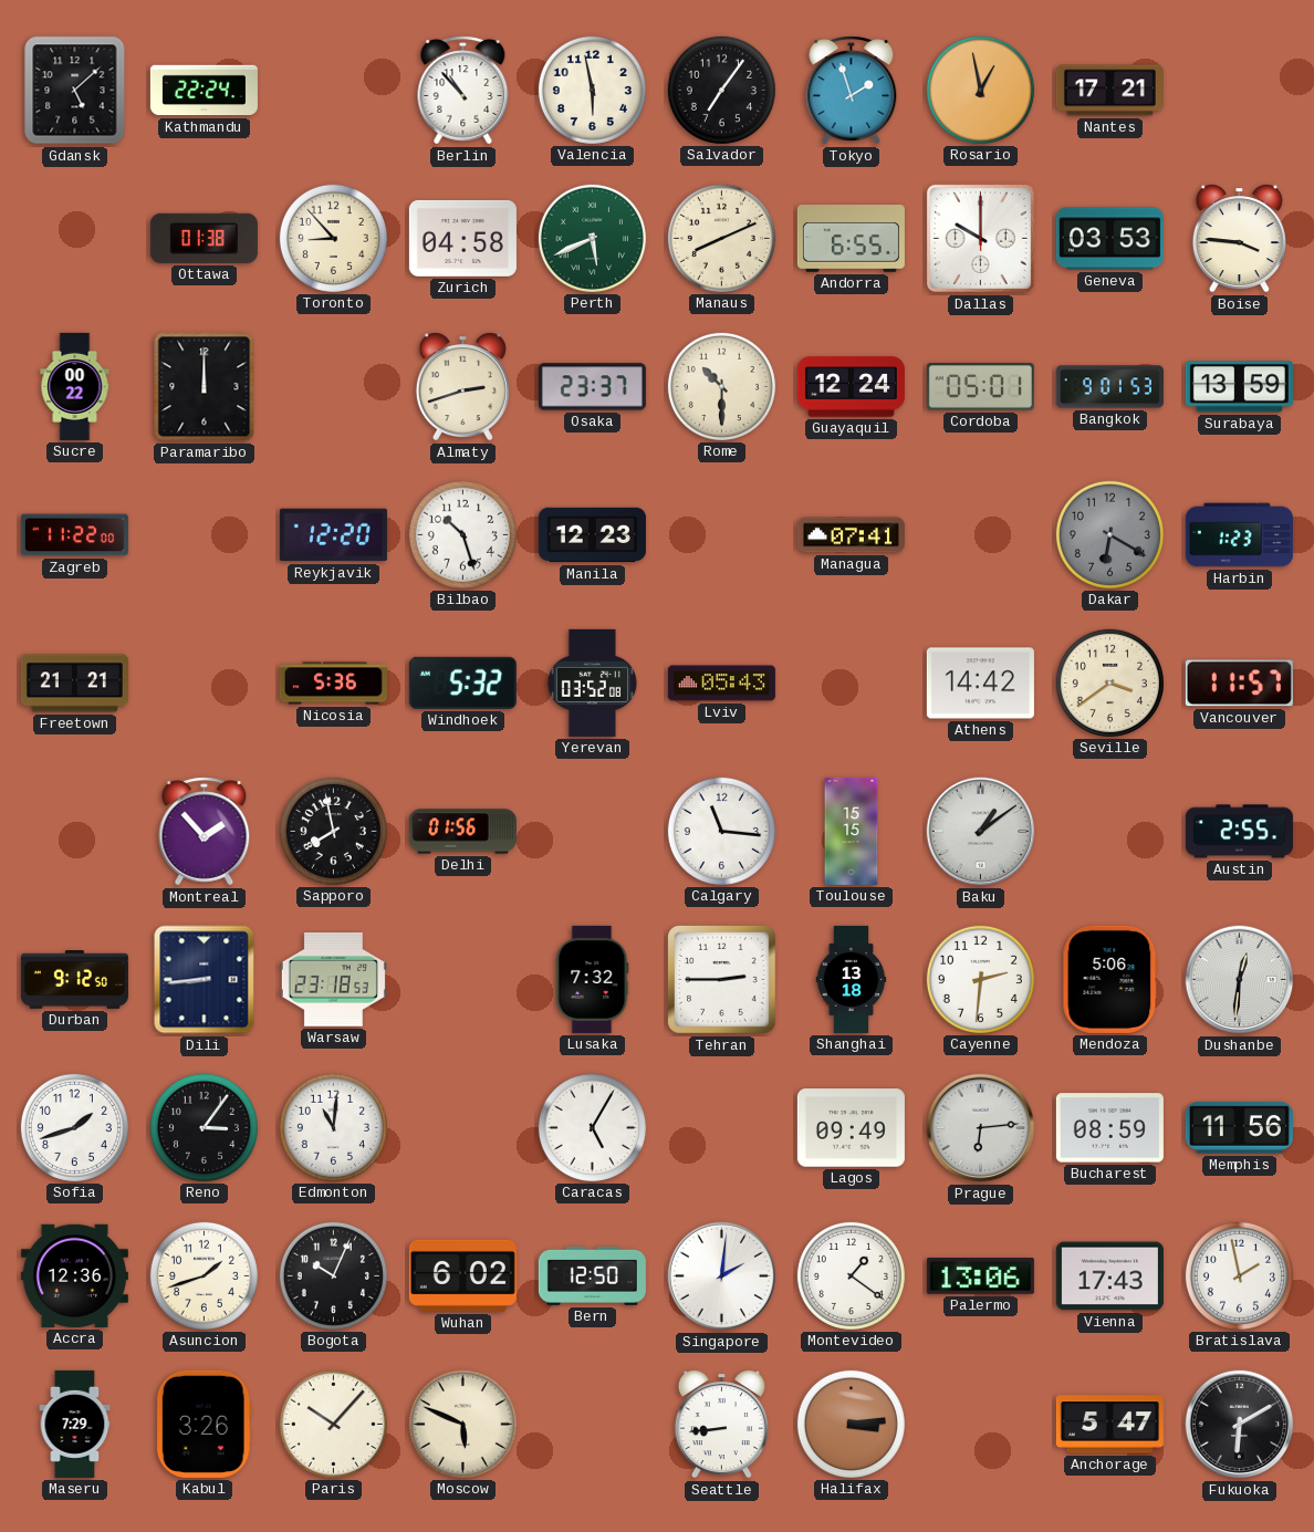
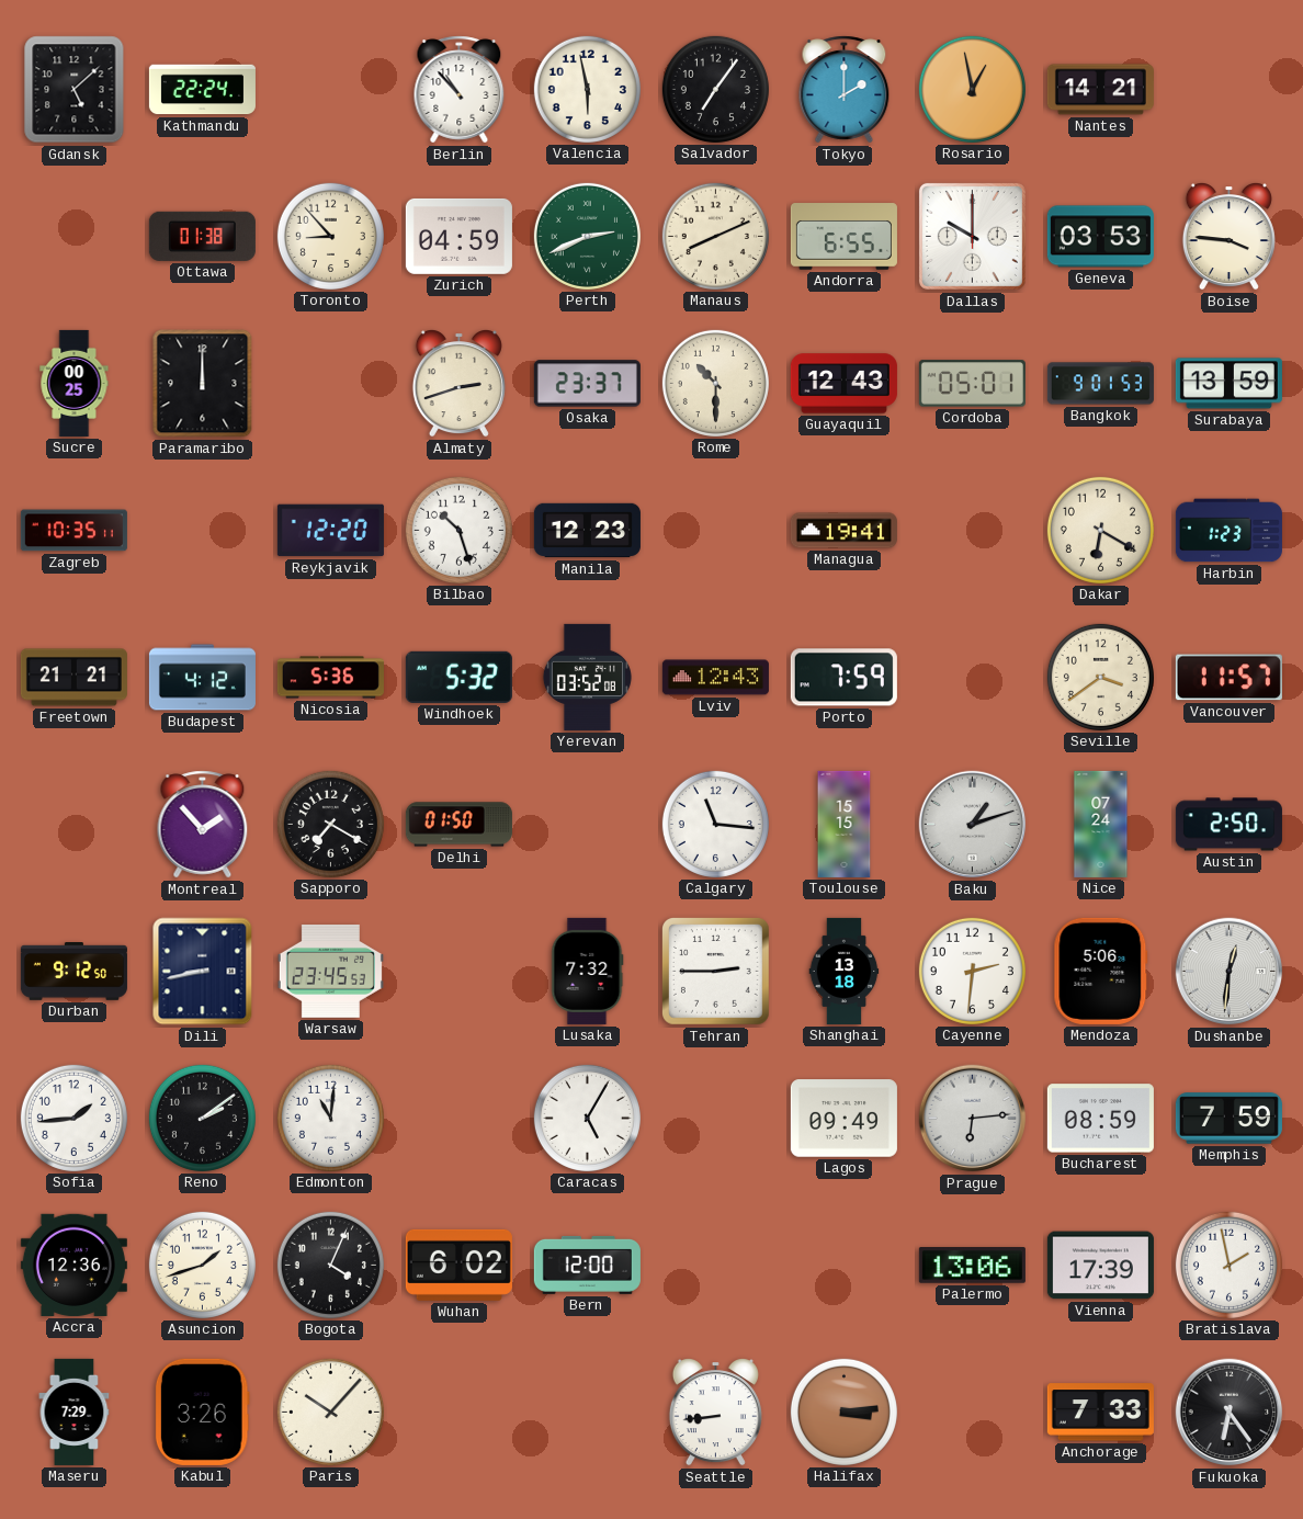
Tokyo: 1:57 -> 2:00 (845, 90)
Nantes: 17:21 -> 14:21 (1100, 90)
Zurich: 04:58 -> 04:59 (458, 236)
Perth: 5:41 -> 2:41 (587, 236)
Sucre: 00:22 -> 00:25 (75, 383)
Guayaquil: 12:24 -> 12:43 (843, 384)
Zagreb: 11:22 -> 10:35 (73, 531)
Managua: 07:41 -> 19:41 (843, 531)
Dakar dial: grey -> cream (1100, 530)
Budapest: none -> 4:12 (202, 678)
Lviv: 05:43 -> 12:43 (715, 678)
Porto: none -> 7:59 (843, 678)
Athens: 14:42 -> none (980, 684)
Sapporo: 7:58 -> 7:20 (330, 824)
Delhi: 01:56 -> 01:50 (458, 825)
Baku: 1:09 -> 1:12 (973, 825)
Nice: none -> 07:24 (1101, 824)
Austin: 2:55 -> 2:50 (1228, 825)
Dili: 8:44 -> 8:43 (203, 972)
Warsaw: 23:18 -> 23:45 (330, 971)
Sofia: 1:42 -> 1:44 (73, 1118)
Reno: 3:06 -> 2:09 (202, 1118)
Memphis: 11:56 -> 7:59 (1228, 1119)
Bogota: 10:04 -> 4:04 (330, 1265)
Bern: 12:50 -> 12:00 (587, 1265)
Singapore: 2:01 -> none (722, 1276)
Montevideo: 1:21 -> none (851, 1275)
Vienna: 17:43 -> 17:39 (1100, 1266)
Moscow: 5:49 -> none (462, 1424)
Anchorage: 5:47 -> 7:33 (1100, 1413)
Fukuoka: 6:10 -> 6:24 (1230, 1413)
